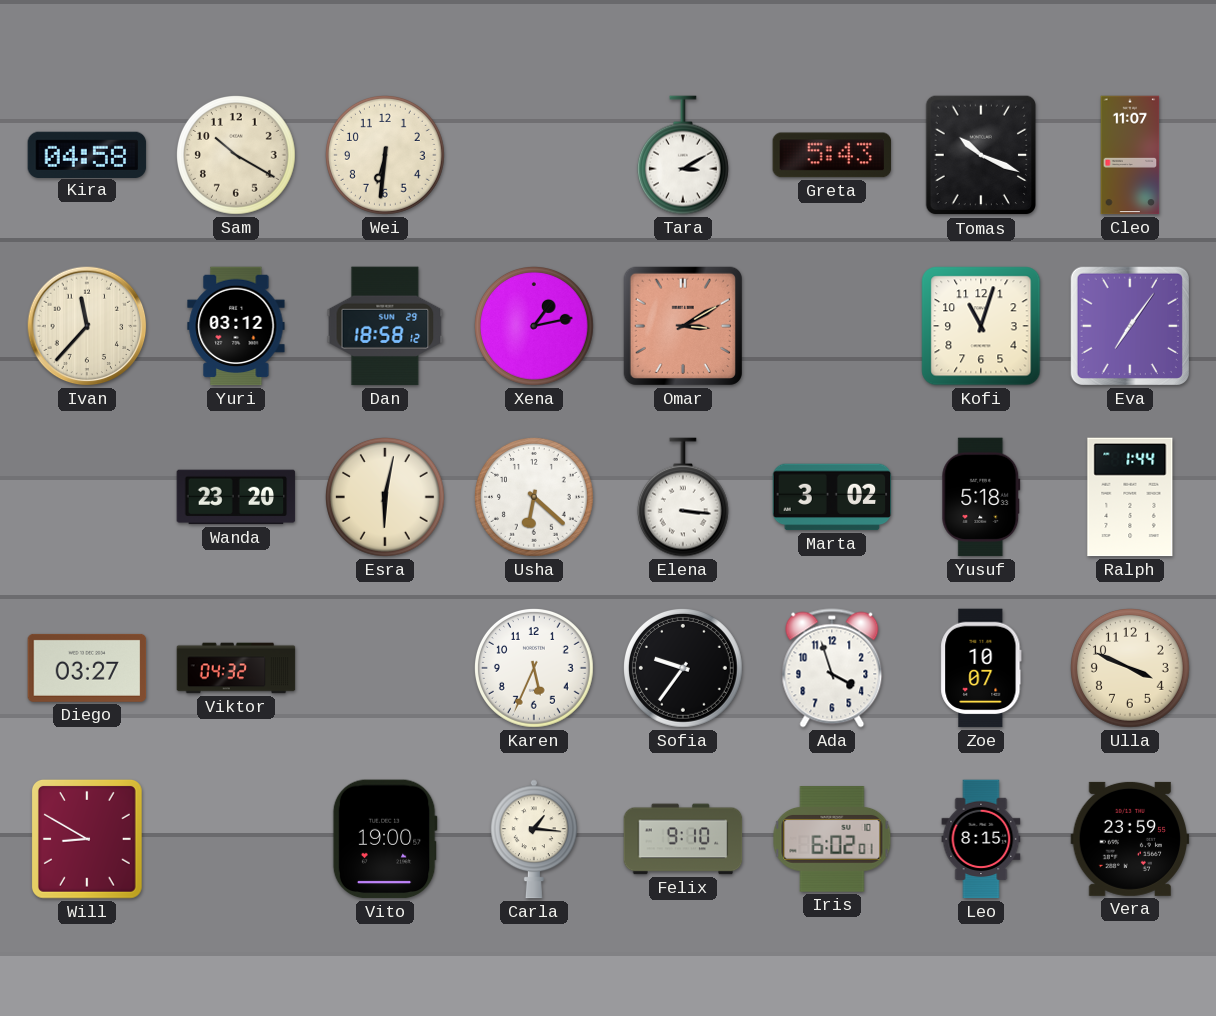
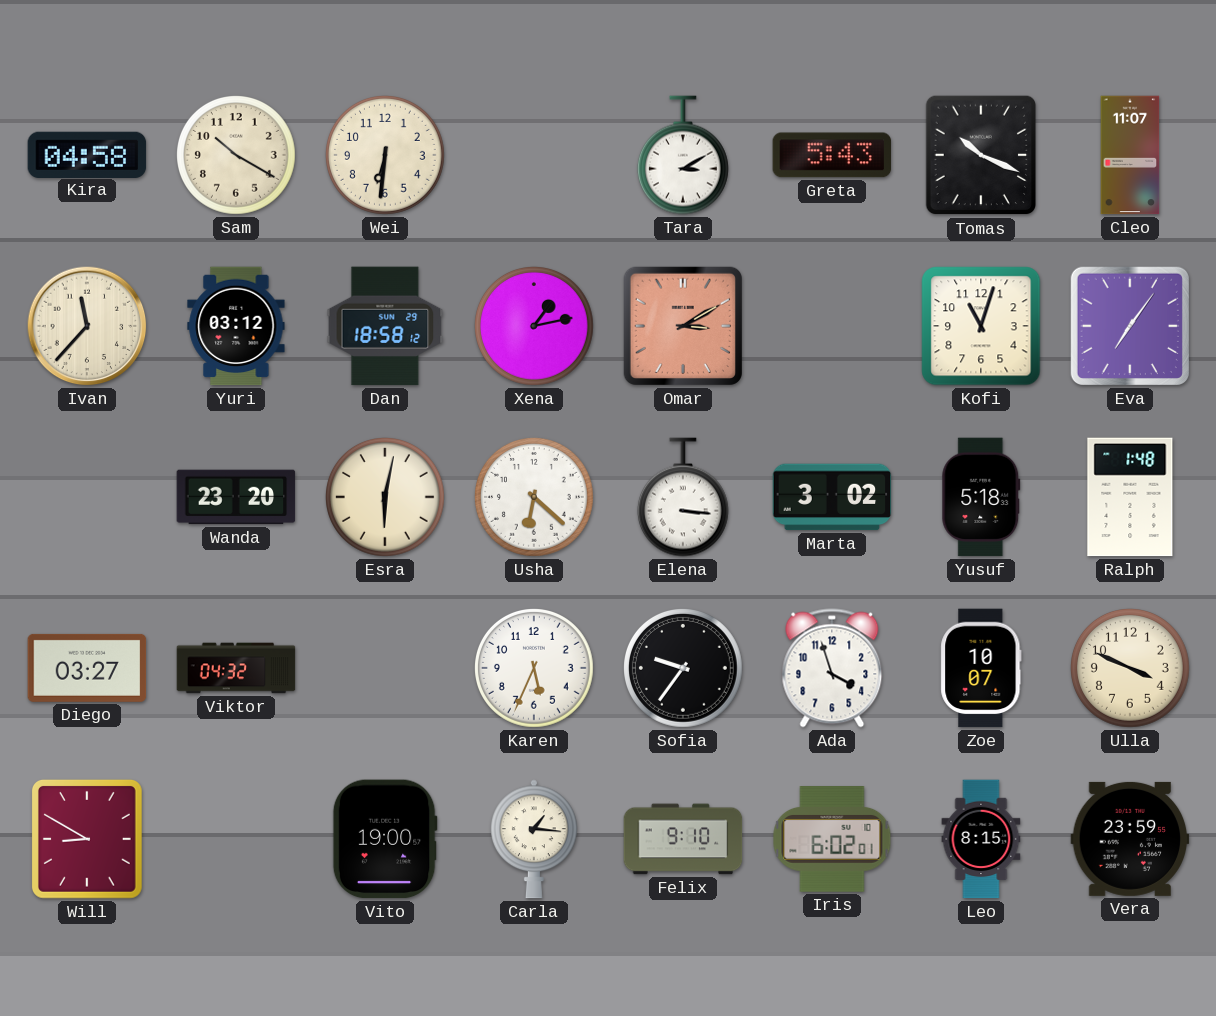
Ralph: 1:44 -> 1:48 (1130, 497)
